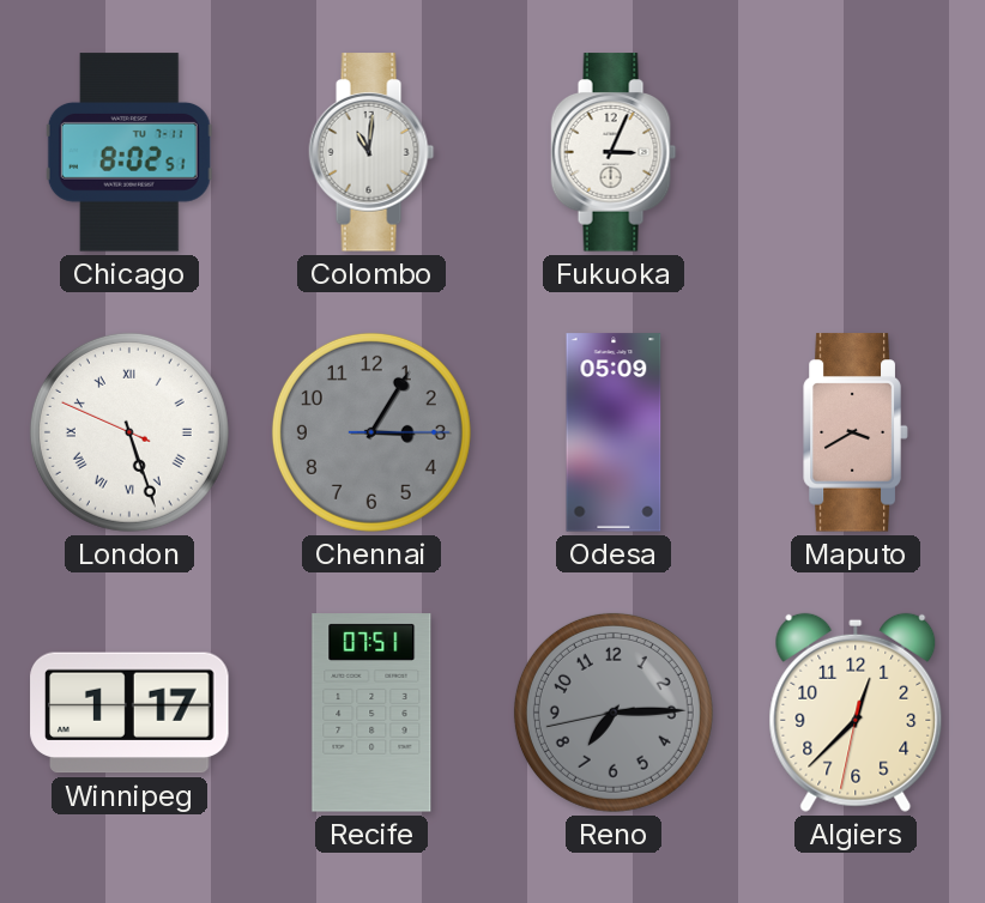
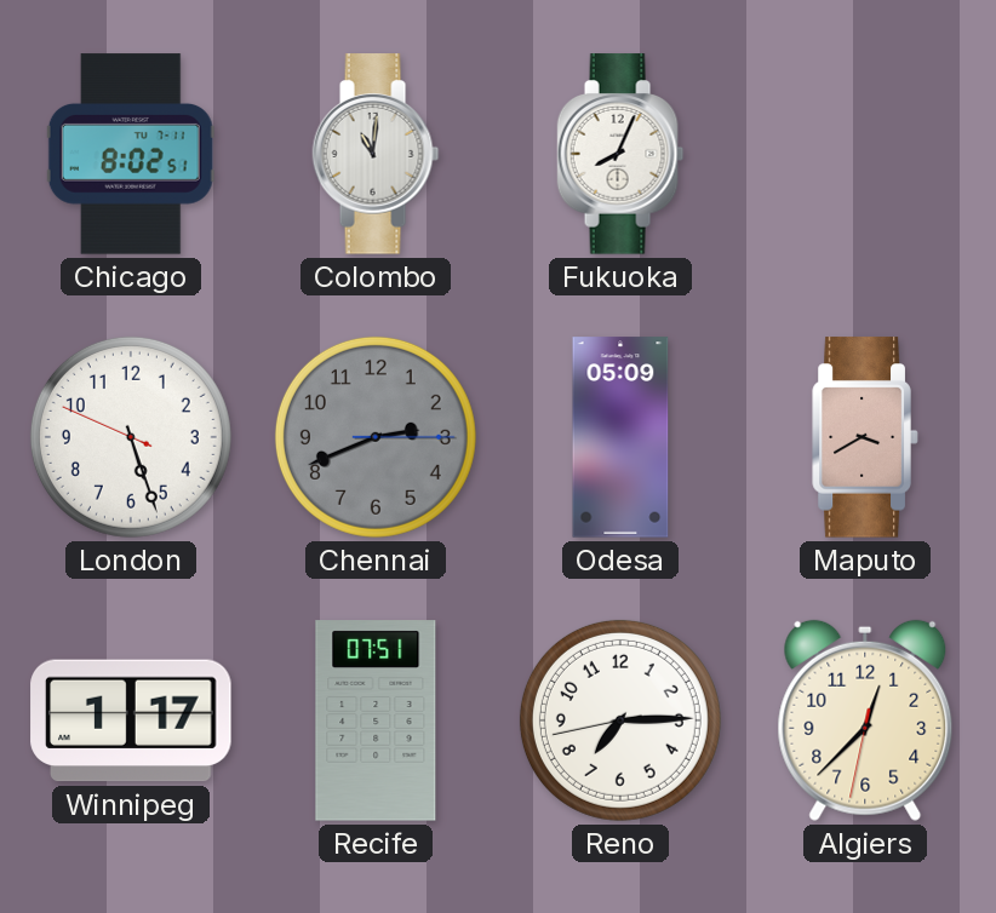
Fukuoka: 3:04 -> 8:04 (620, 154)
London numerals: Roman -> Arabic (131, 437)
Chennai: 3:05 -> 2:41 (376, 437)
Reno dial: grey -> white (620, 720)
